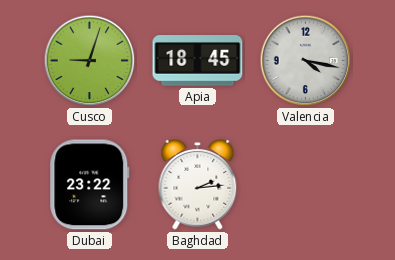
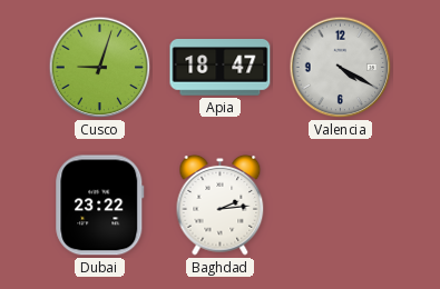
Apia: 18:45 -> 18:47 (221, 68)
Valencia: 4:17 -> 4:20 (341, 68)
